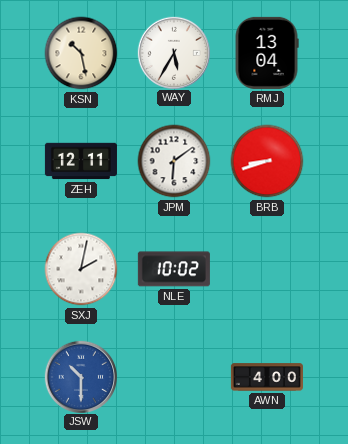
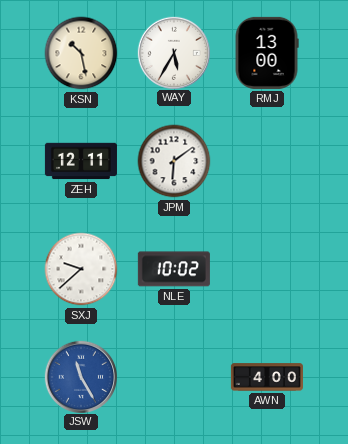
RMJ: 13:04 -> 13:00 (267, 53)
BRB: 8:42 -> none (267, 161)
SXJ: 2:02 -> 9:38 (81, 269)
JSW: 10:30 -> 11:25 (80, 376)
